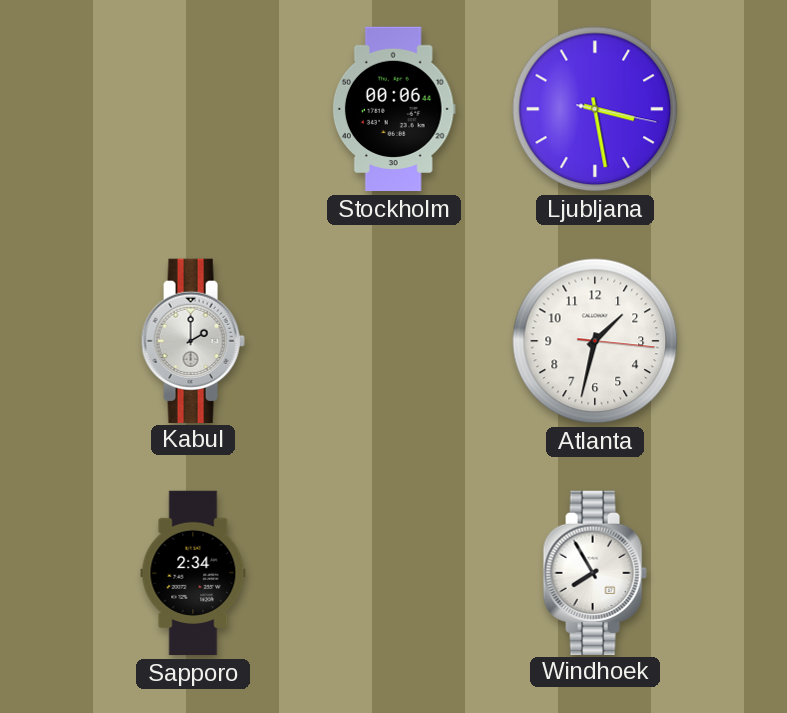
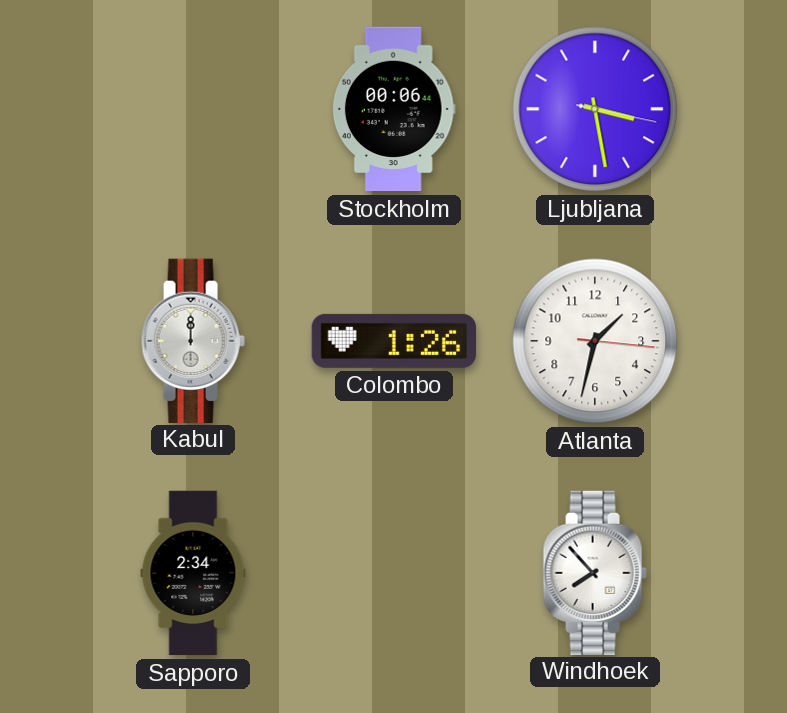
Kabul: 2:00 -> 12:00 (193, 340)
Colombo: none -> 1:26 (393, 341)
Windhoek: 7:55 -> 7:53 (595, 572)
